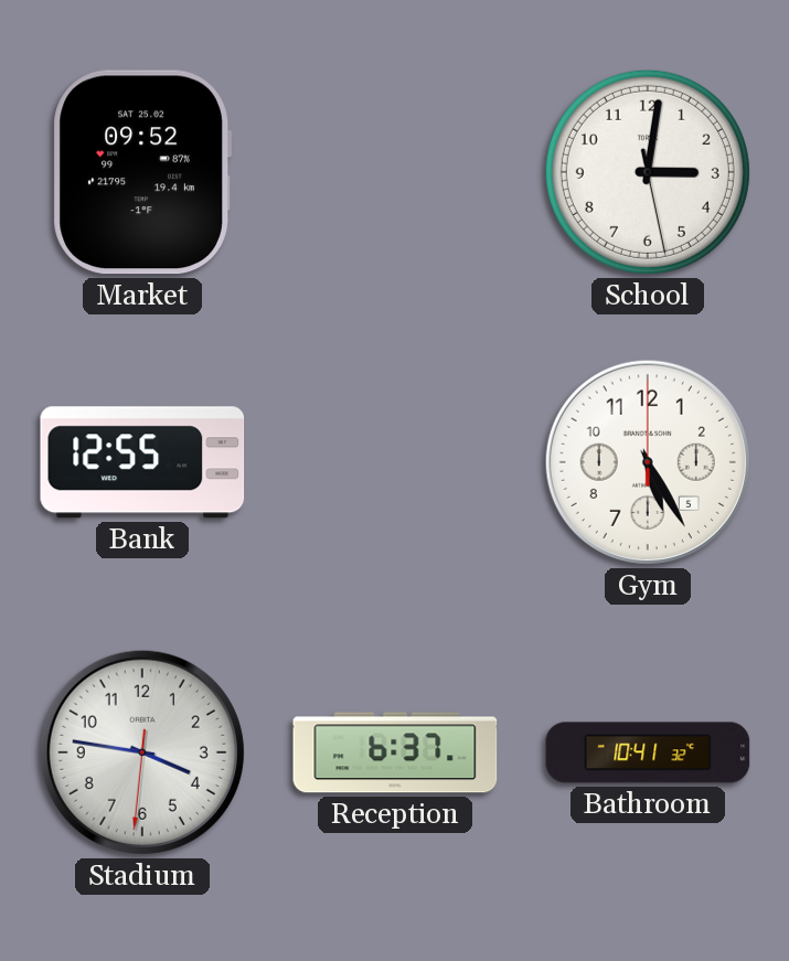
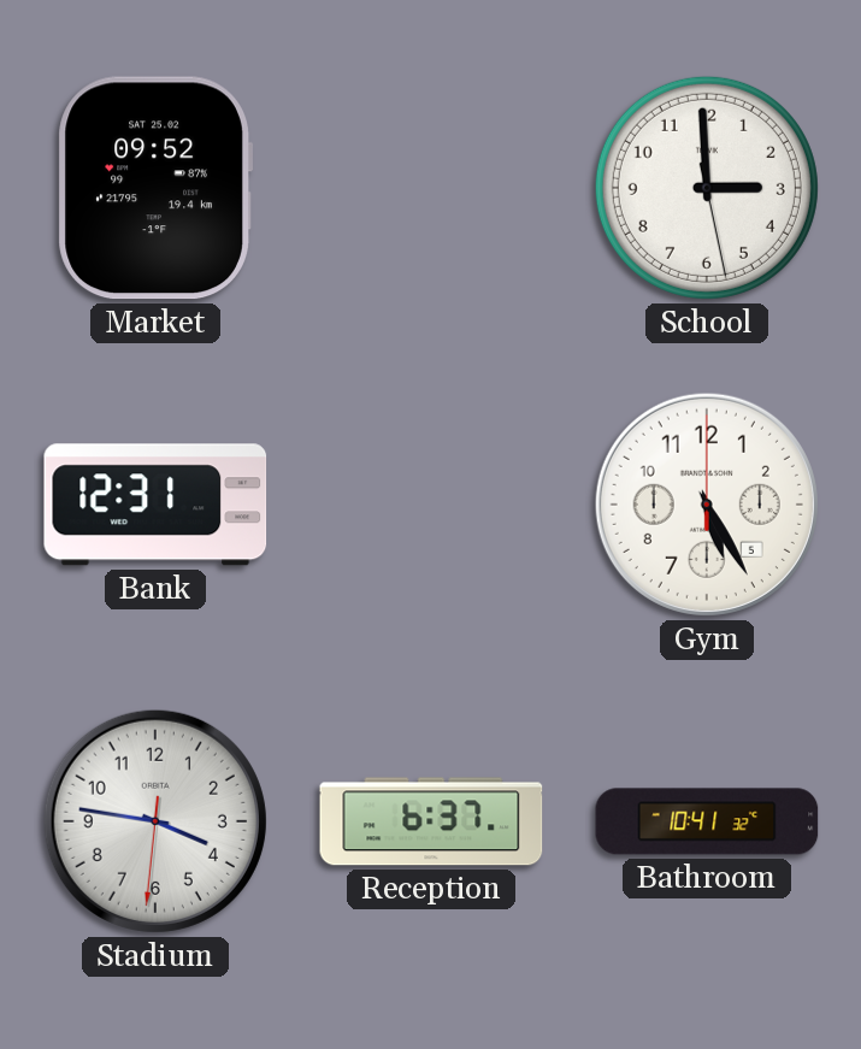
School: 3:01 -> 2:59 (707, 188)
Bank: 12:55 -> 12:31 (155, 505)
